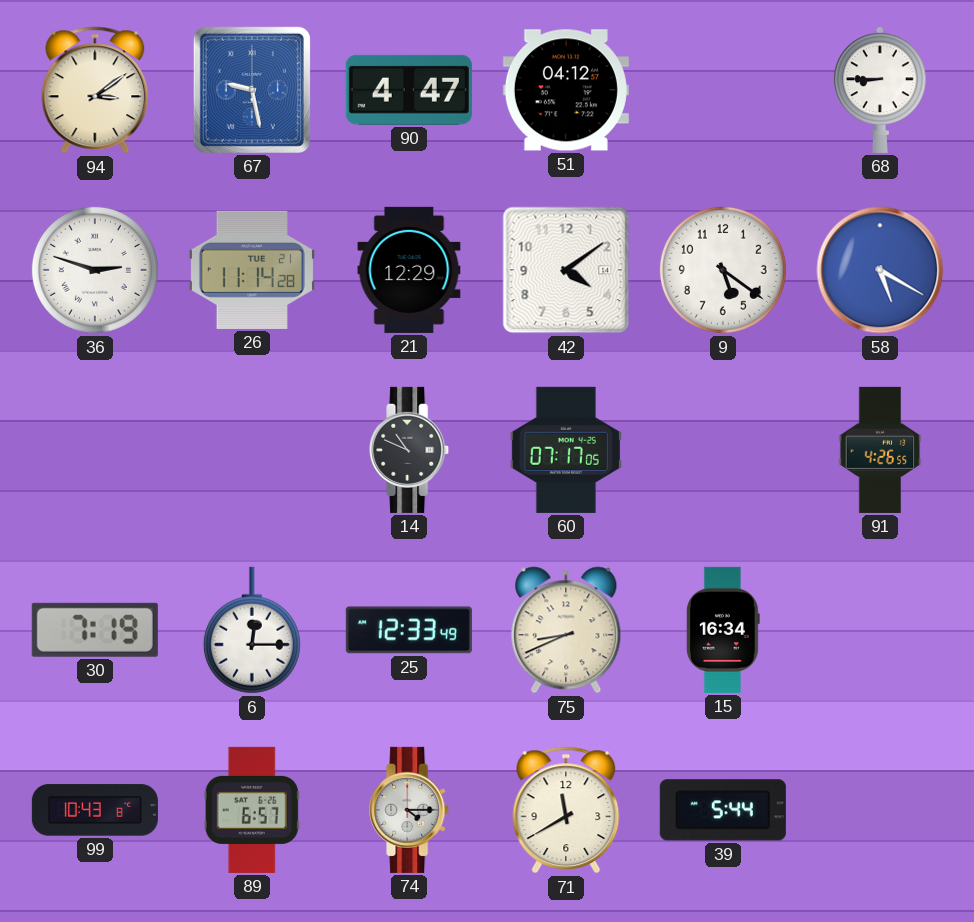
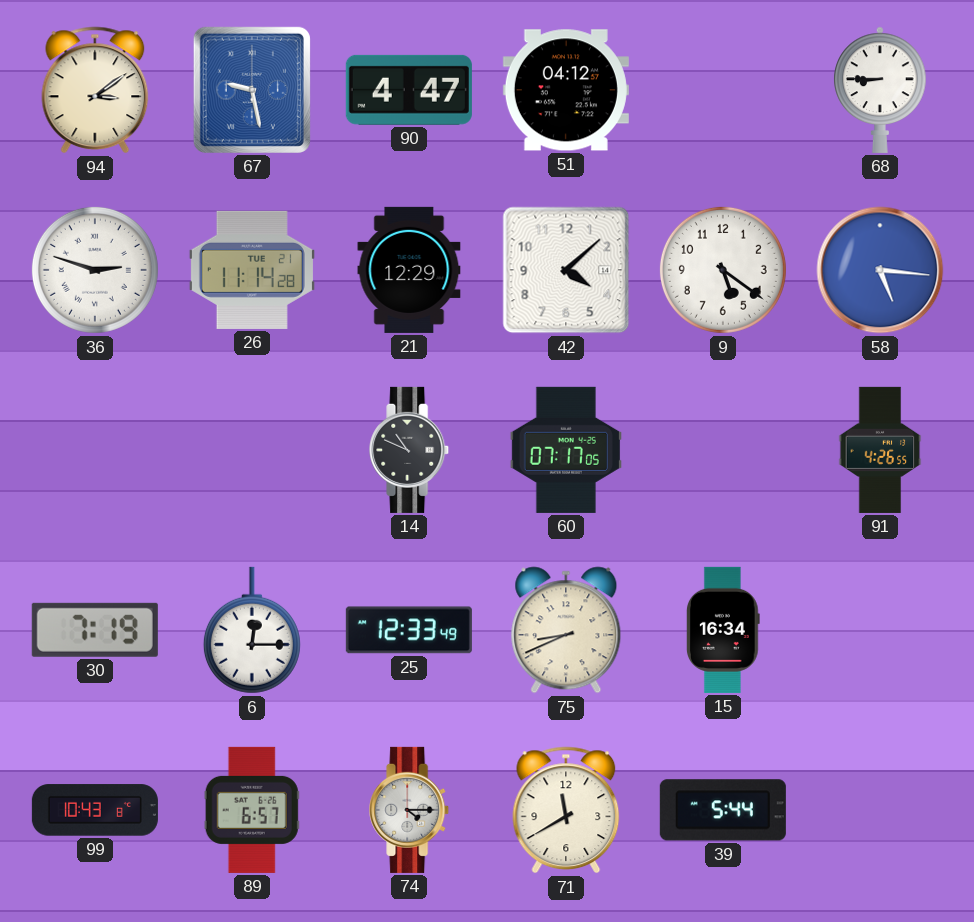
42: 4:09 -> 4:08 (566, 270)
58: 5:20 -> 5:16 (880, 270)
